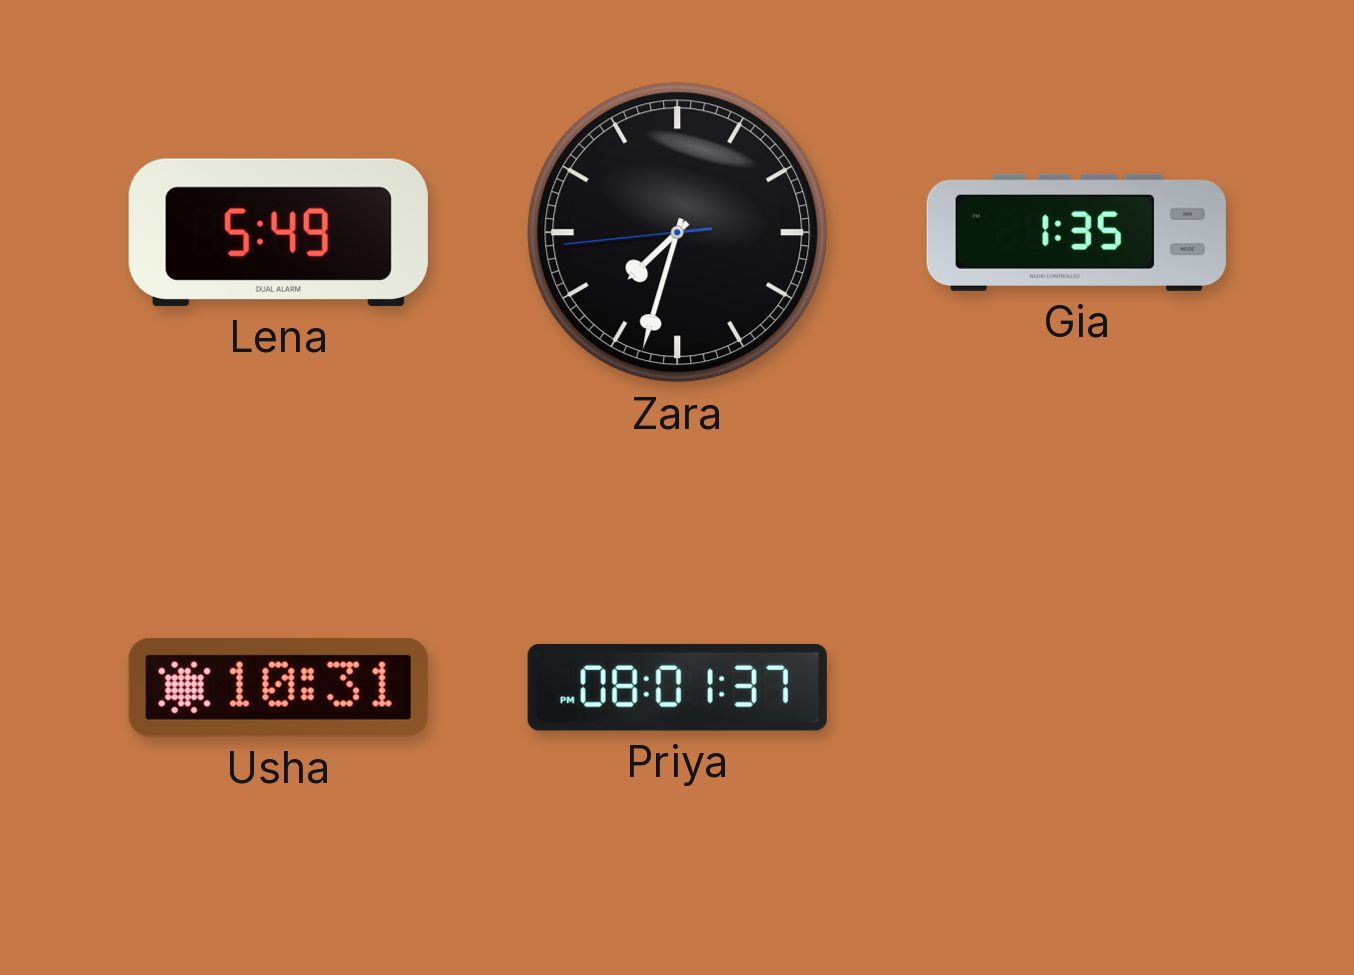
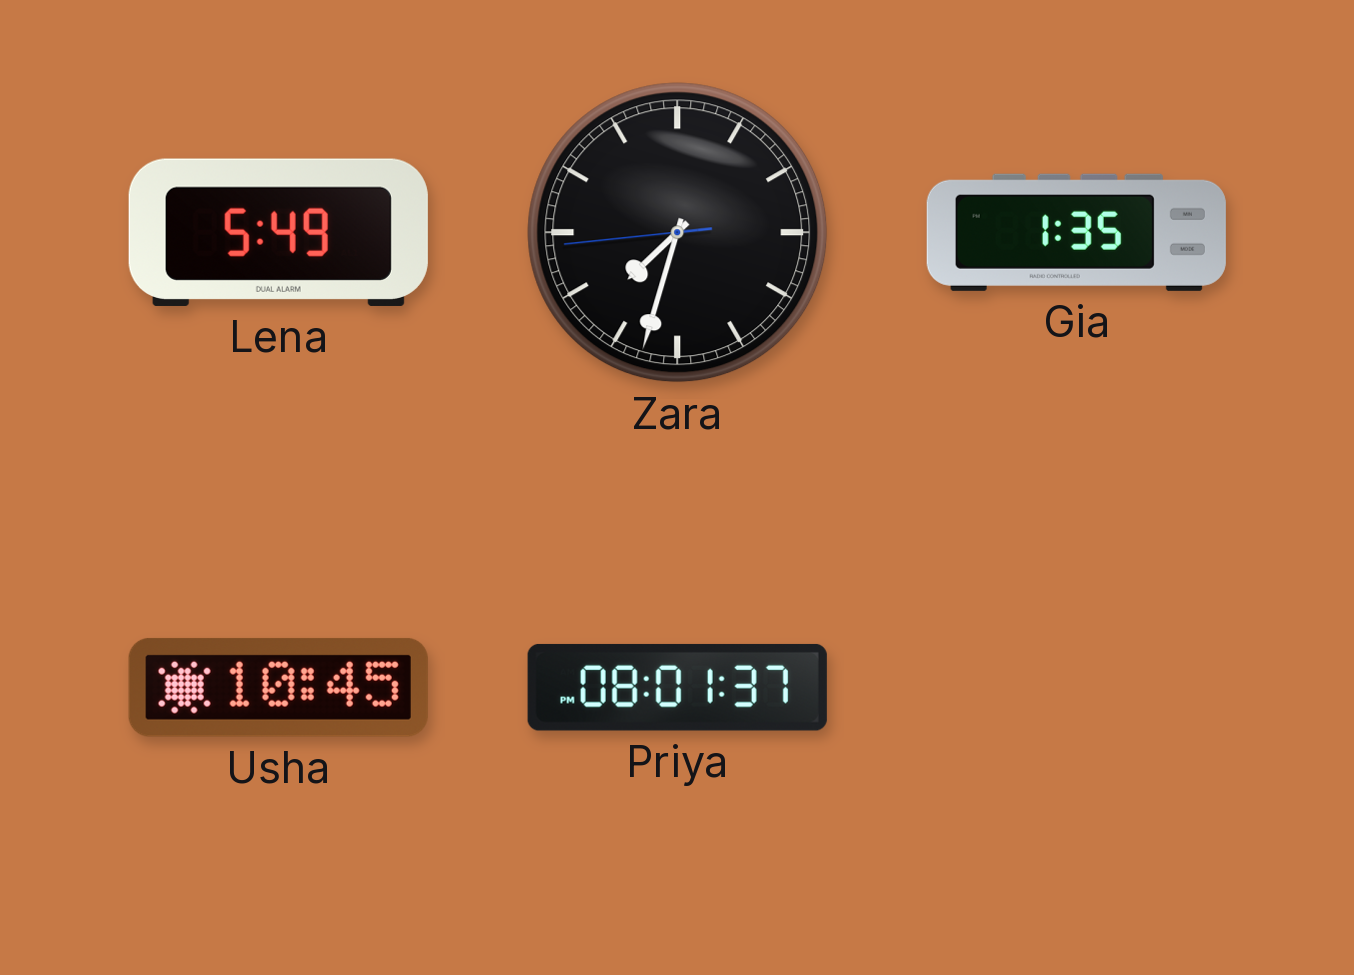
Usha: 10:31 -> 10:45 (278, 687)
